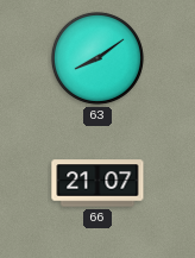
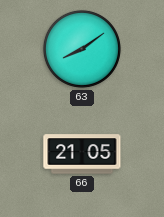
66: 21:07 -> 21:05 (82, 154)
